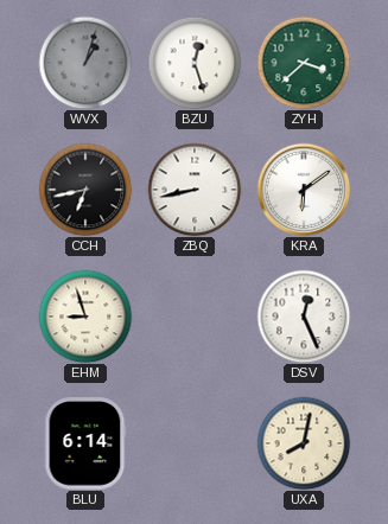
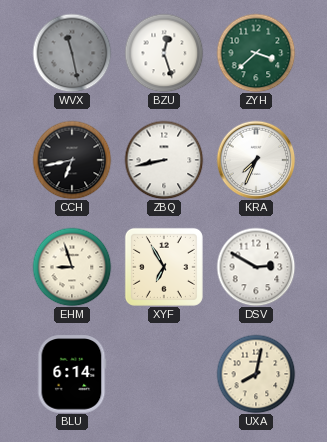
WVX: 1:03 -> 11:28 (72, 53)
KRA: 6:09 -> 7:34 (256, 160)
XYF: none -> 6:55 (164, 267)
DSV: 12:26 -> 2:50 (256, 267)
